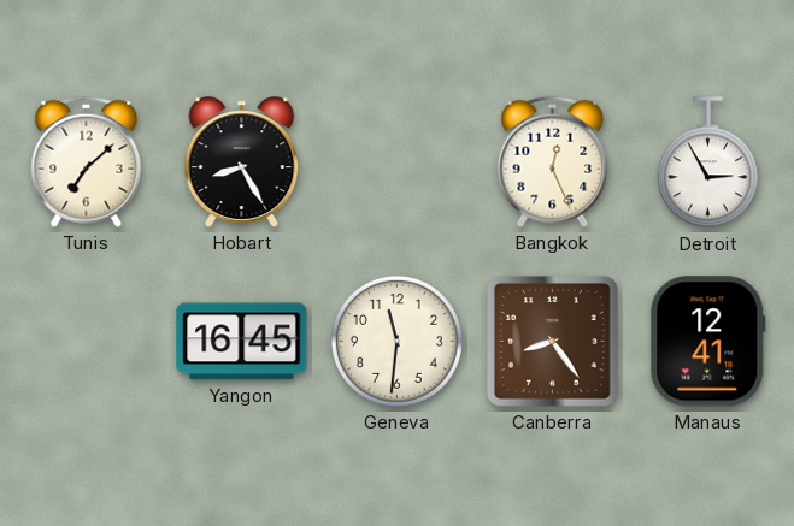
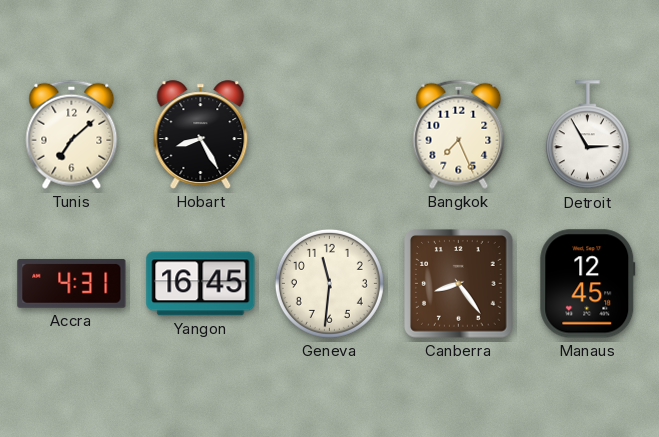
Bangkok: 12:26 -> 7:26 (459, 134)
Accra: none -> 4:31 (72, 283)
Manaus: 12:41 -> 12:45 (588, 284)
